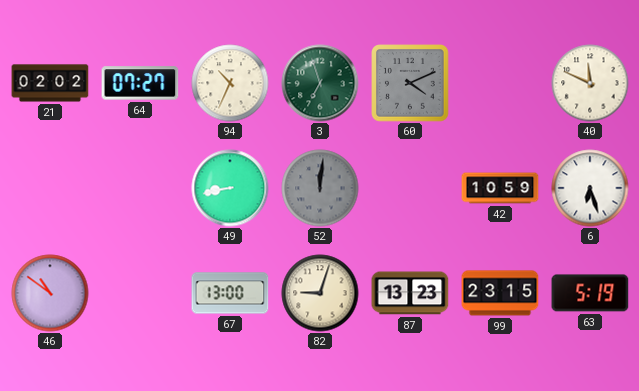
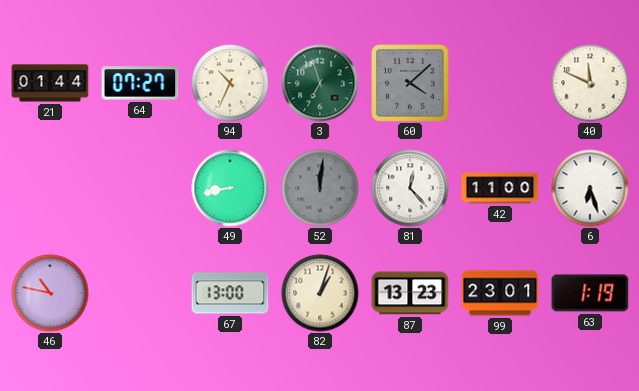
21: 02:02 -> 01:44 (50, 83)
60: 4:11 -> 4:08 (410, 83)
81: none -> 12:23 (410, 188)
42: 10:59 -> 11:00 (500, 188)
46: 10:51 -> 10:47 (50, 293)
82: 9:03 -> 1:03 (320, 293)
99: 23:15 -> 23:01 (500, 293)
63: 5:19 -> 1:19 (590, 293)
